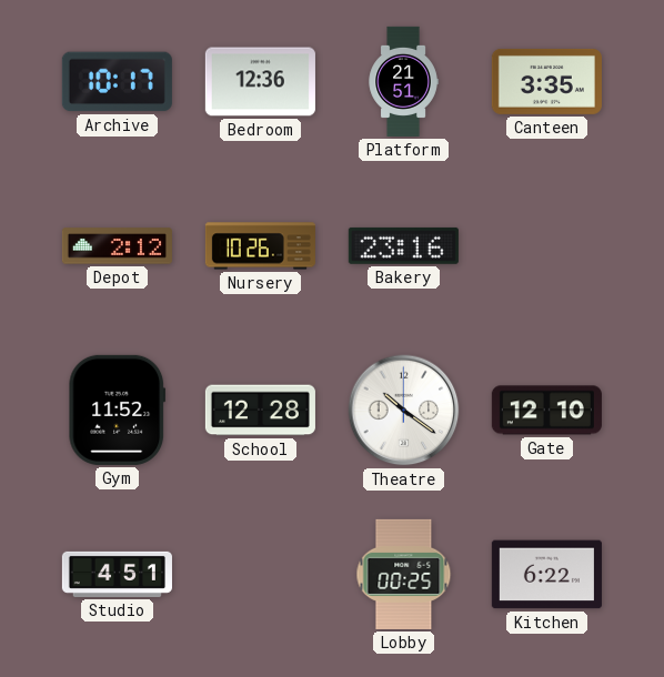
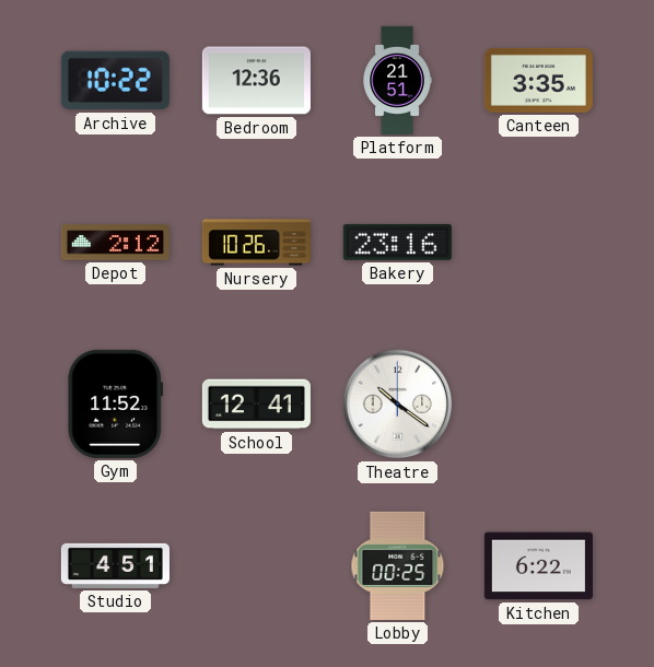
Archive: 10:17 -> 10:22 (115, 81)
School: 12:28 -> 12:41 (256, 405)
Gate: 12:10 -> none (546, 411)
